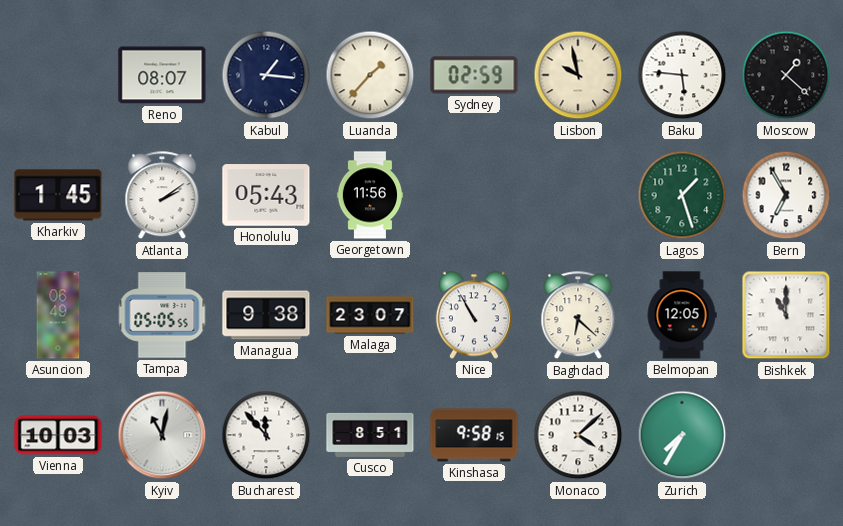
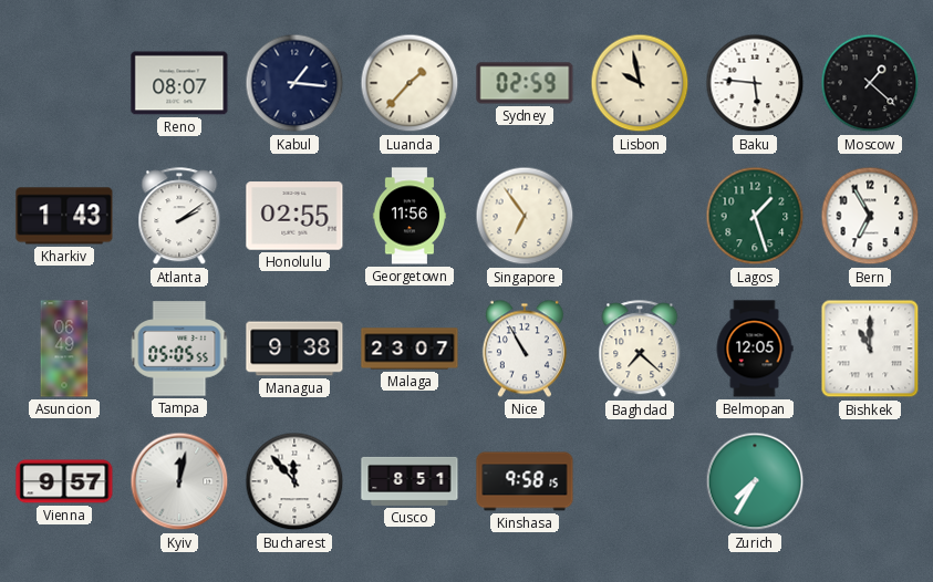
Kharkiv: 1:45 -> 1:43 (64, 216)
Honolulu: 05:43 -> 02:55 (294, 216)
Singapore: none -> 6:54 (525, 216)
Baghdad: 6:22 -> 7:22 (640, 350)
Vienna: 10:03 -> 9:57 (64, 481)
Kyiv: 11:02 -> 12:02 (179, 481)
Monaco: 4:08 -> none (578, 435)
